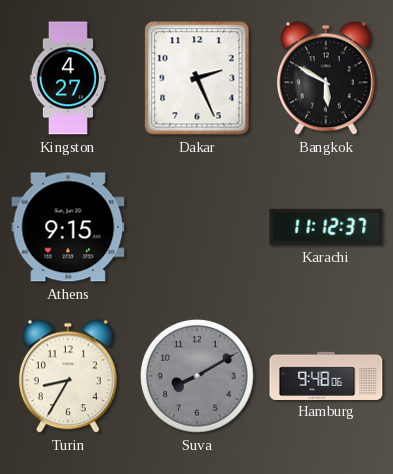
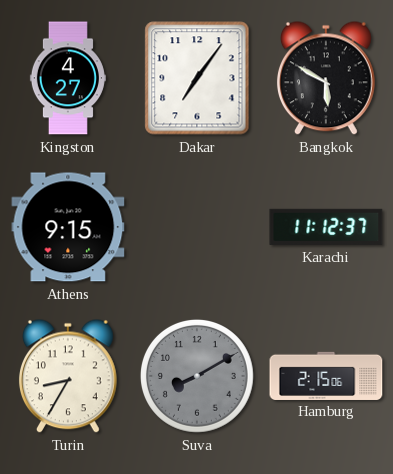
Dakar: 2:26 -> 7:06 (197, 78)
Hamburg: 9:48 -> 2:15 (326, 375)
